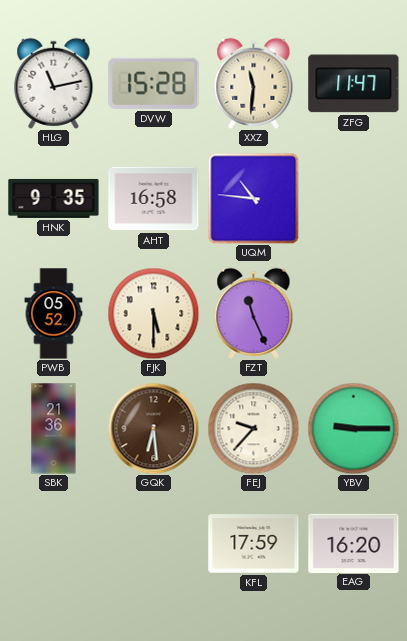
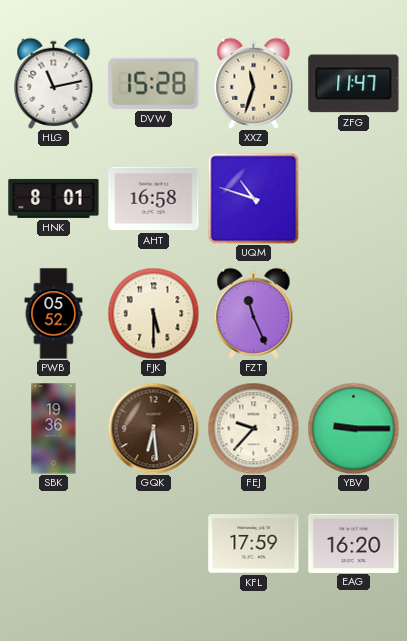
XXZ: 11:31 -> 11:33 (254, 83)
HNK: 9:35 -> 8:01 (54, 198)
UQM: 10:46 -> 10:48 (253, 198)
SBK: 21:36 -> 19:36 (54, 429)
